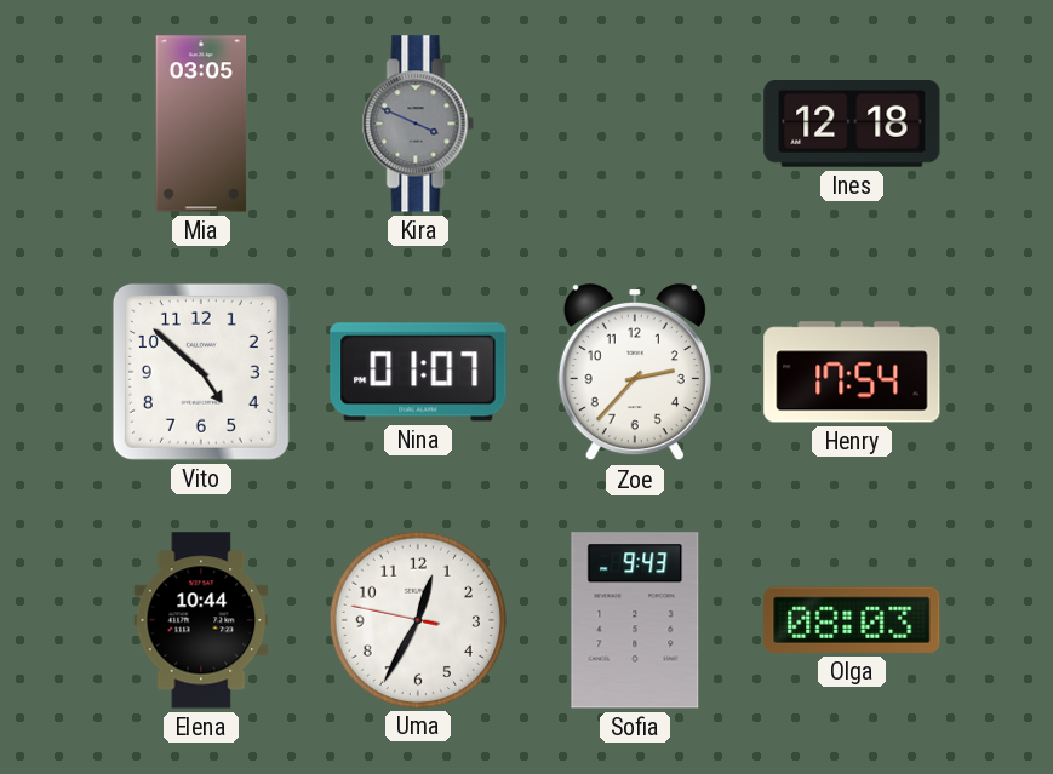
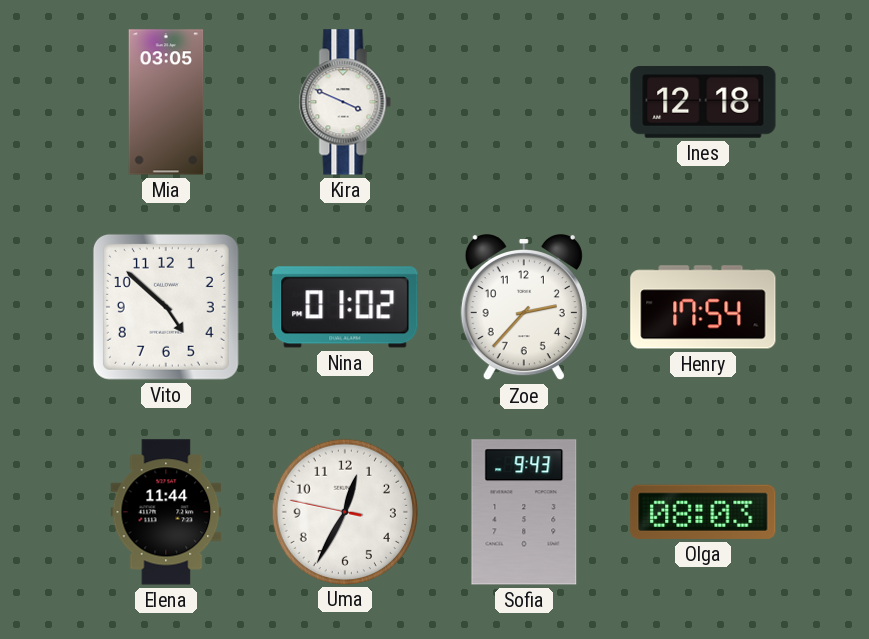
Kira dial: grey -> white (345, 102)
Nina: 01:07 -> 01:02 (345, 307)
Elena: 10:44 -> 11:44 (166, 512)
